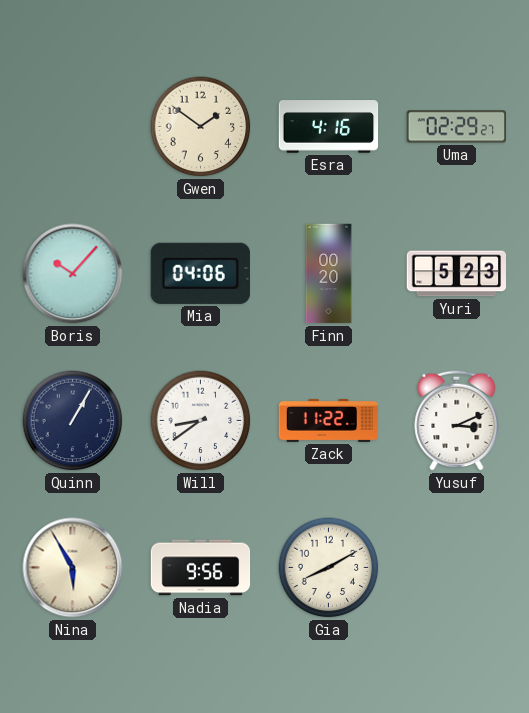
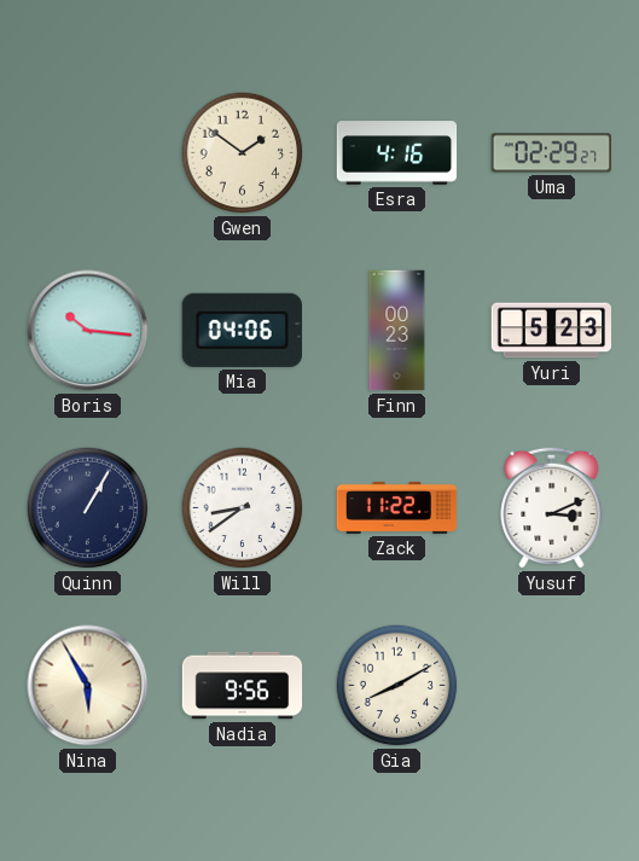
Boris: 10:07 -> 10:16 (88, 331)
Finn: 00:20 -> 00:23 (397, 331)
